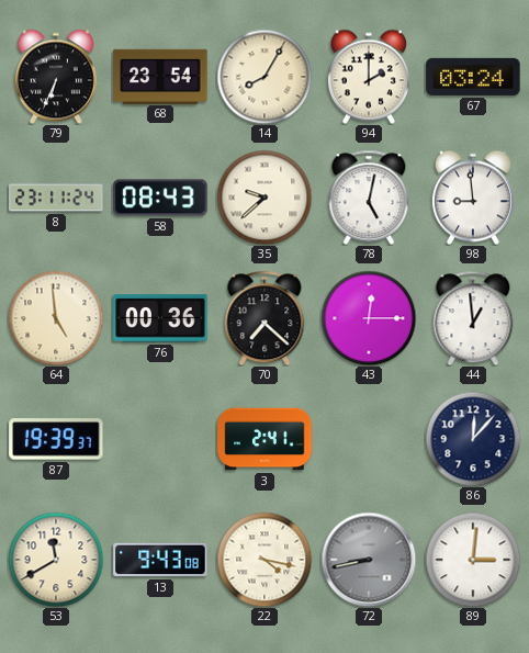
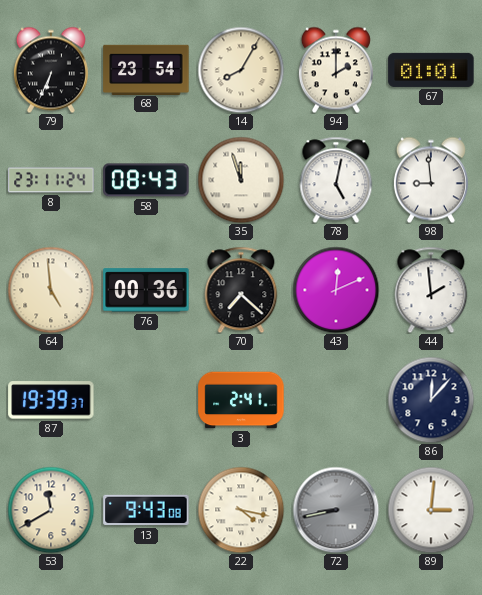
67: 03:24 -> 01:01 (431, 70)
35: 9:38 -> 11:57 (241, 180)
43: 12:15 -> 12:11 (336, 290)
44: 12:59 -> 1:59 (431, 290)
